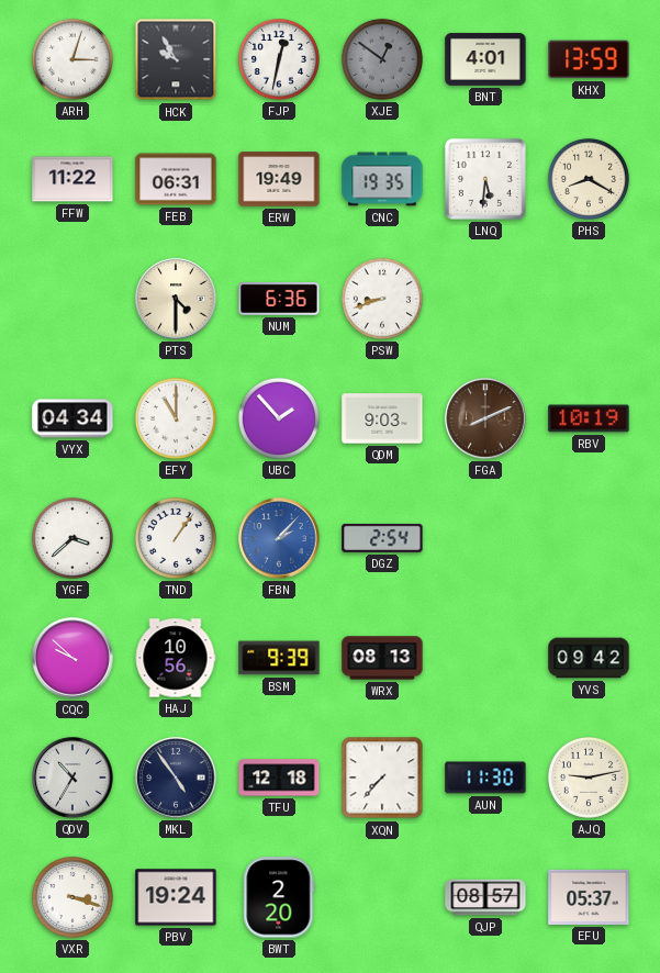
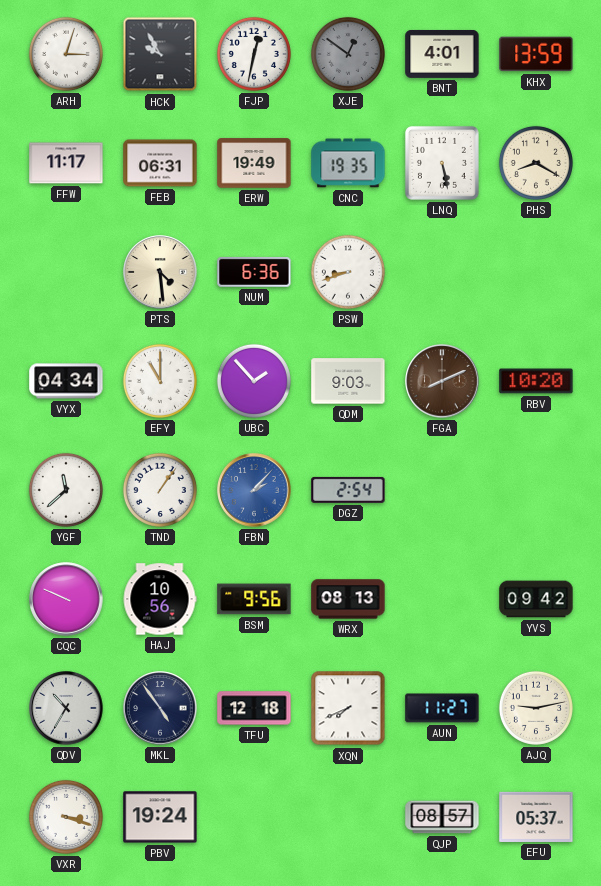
FFW: 11:22 -> 11:17 (66, 163)
LNQ: 5:31 -> 5:28 (442, 163)
PTS: 4:30 -> 4:29 (160, 272)
RBV: 10:19 -> 10:20 (536, 381)
YGF: 3:38 -> 11:38 (66, 490)
CQC: 9:52 -> 9:49 (66, 599)
BSM: 9:39 -> 9:56 (254, 599)
XQN: 7:37 -> 7:41 (348, 708)
AUN: 11:30 -> 11:27 (442, 708)
BWT: 2:20 -> none (279, 897)
